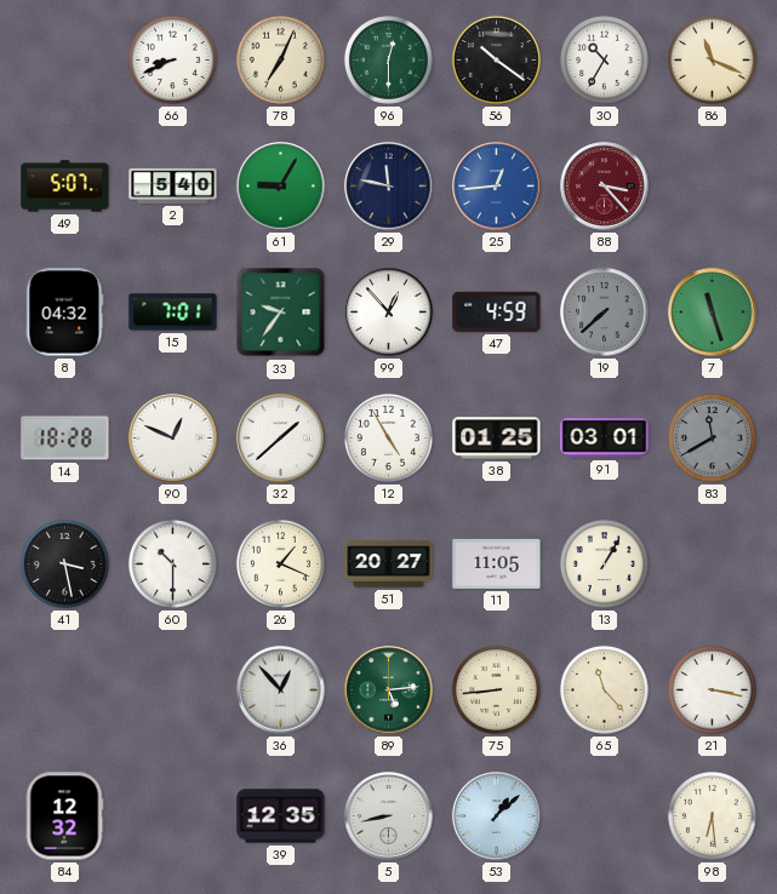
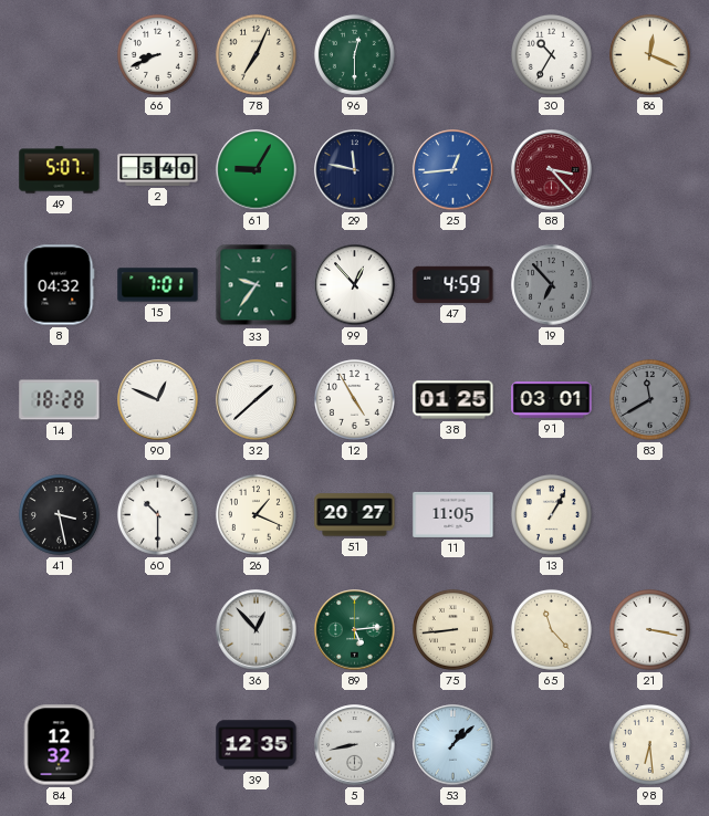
56: 10:21 -> none (496, 59)
86: 11:19 -> 12:19 (649, 54)
19: 7:38 -> 6:53 (552, 285)
7: 11:27 -> none (713, 313)
